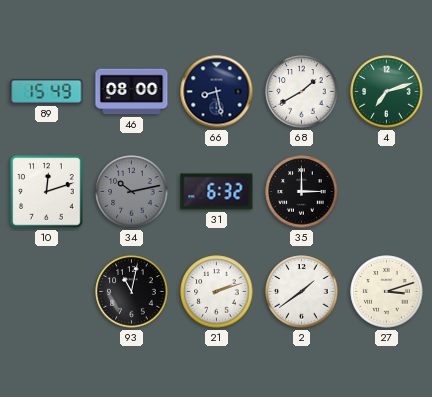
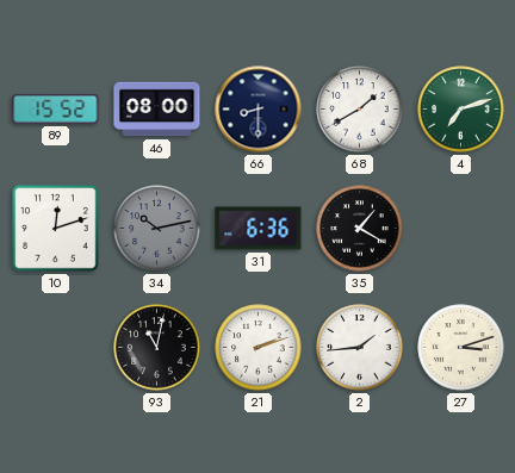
89: 15:49 -> 15:52 (56, 108)
66: 8:28 -> 8:30 (259, 110)
31: 6:32 -> 6:36 (259, 229)
35: 3:00 -> 1:20 (360, 229)
2: 1:39 -> 1:44 (360, 348)
